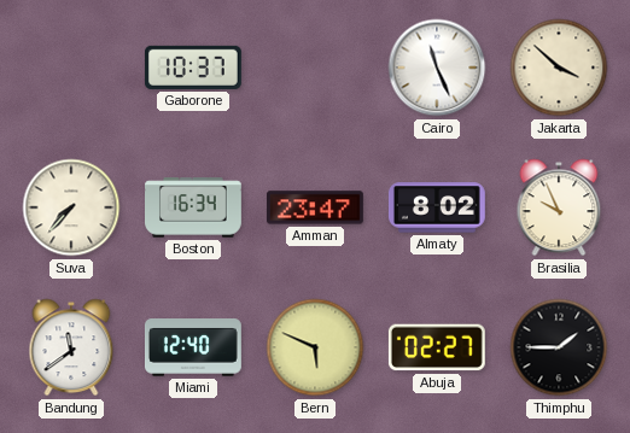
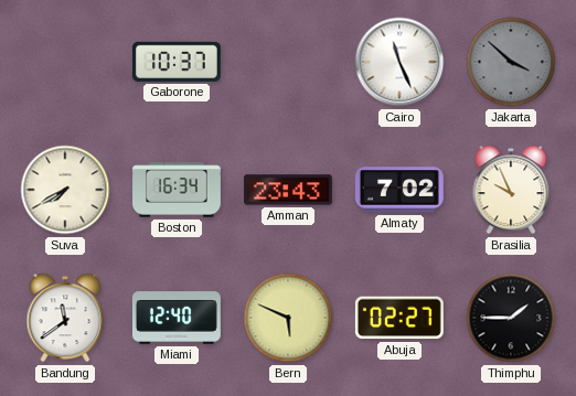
Jakarta dial: cream -> grey (511, 62)
Suva: 7:37 -> 7:40 (65, 190)
Amman: 23:47 -> 23:43 (288, 190)
Almaty: 8:02 -> 7:02 (399, 190)
